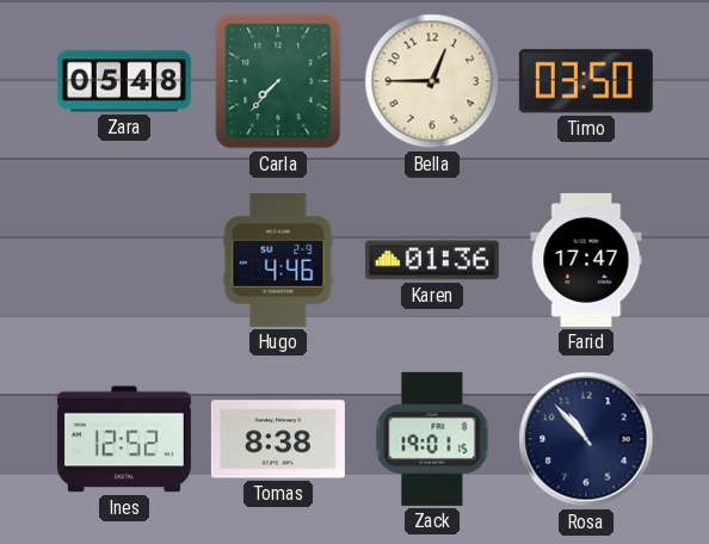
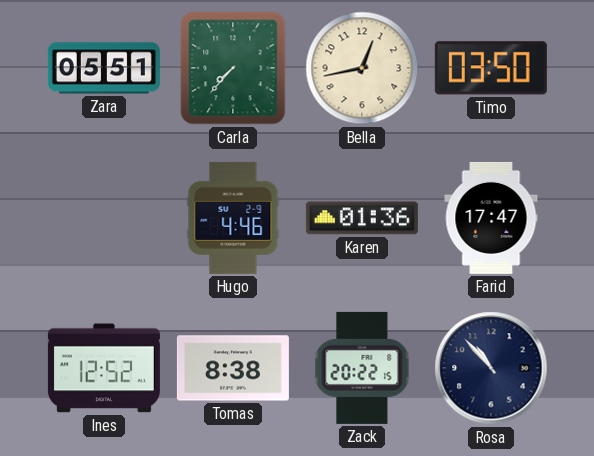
Zara: 05:48 -> 05:51 (104, 68)
Bella: 12:45 -> 12:43 (362, 68)
Zack: 19:01 -> 20:22 (362, 368)
